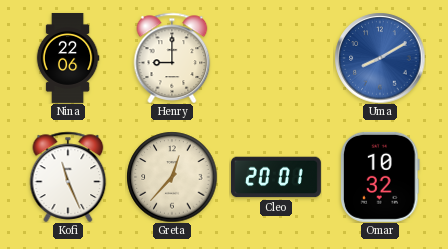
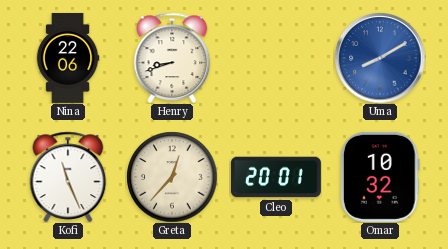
Henry: 9:00 -> 8:42 (172, 58)
